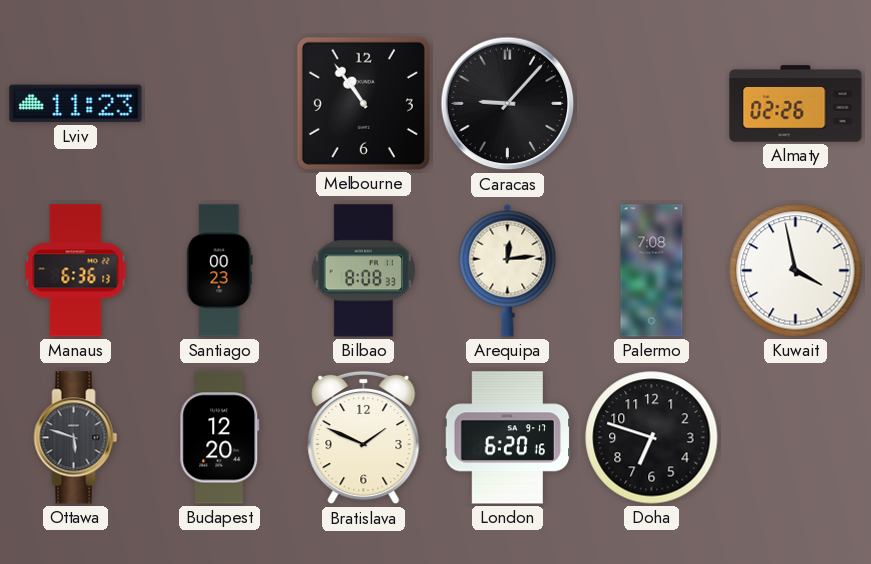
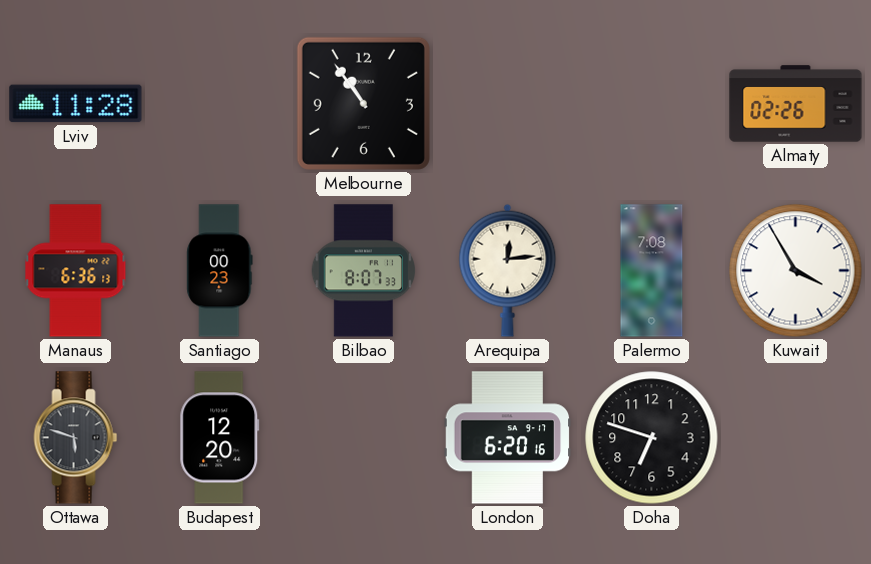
Lviv: 11:23 -> 11:28 (76, 104)
Caracas: 9:07 -> none (508, 104)
Bilbao: 8:08 -> 8:07 (363, 271)
Kuwait: 3:58 -> 3:55 (796, 271)
Bratislava: 1:49 -> none (364, 438)
